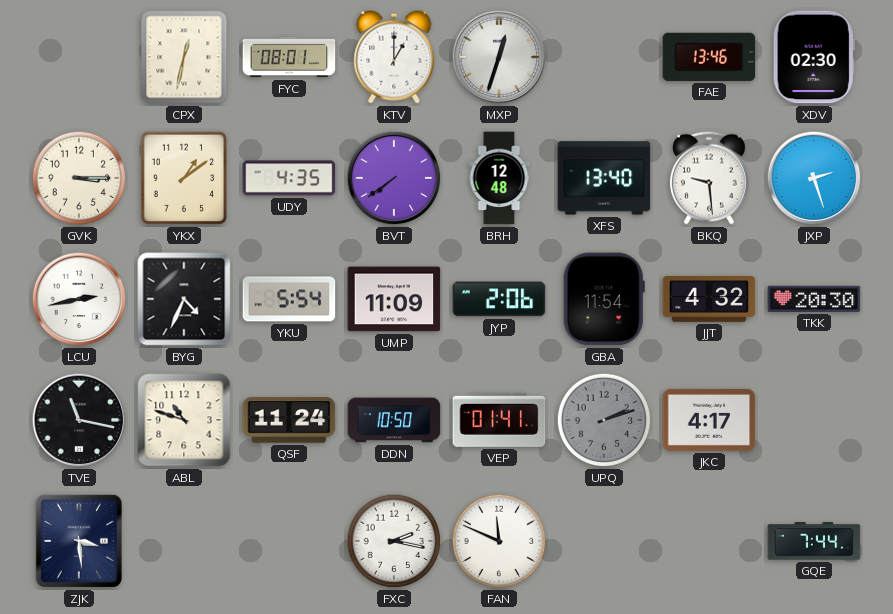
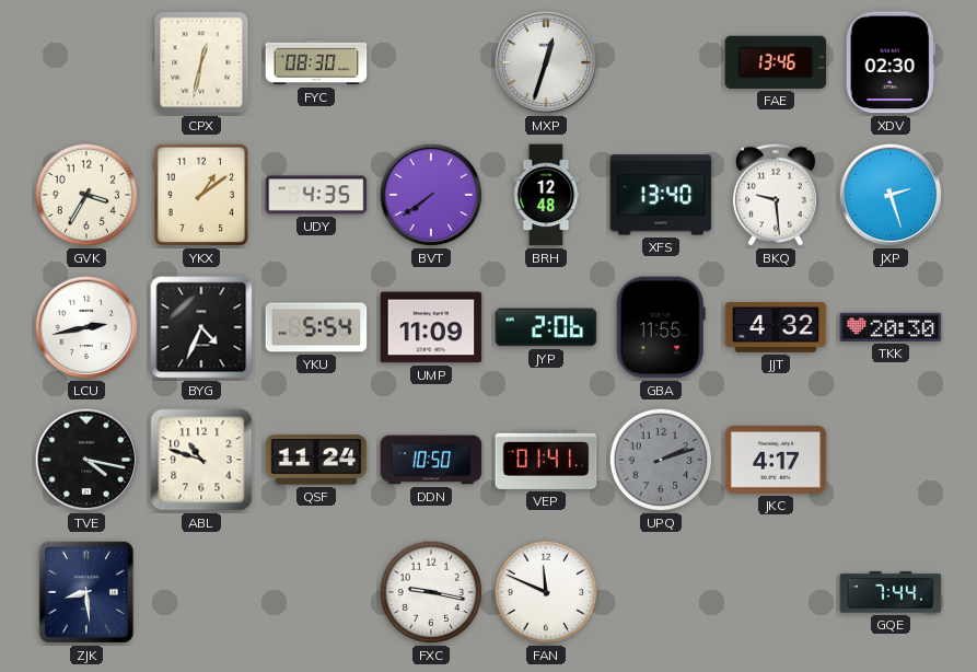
FYC: 08:01 -> 08:30 (316, 62)
KTV: 1:00 -> none (394, 57)
GVK: 3:15 -> 3:35 (86, 195)
GBA: 11:54 -> 11:55 (661, 327)
TVE: 11:17 -> 4:17 (86, 460)
ZJK: 3:29 -> 8:29 (86, 592)
FXC: 2:17 -> 9:17 (431, 592)
